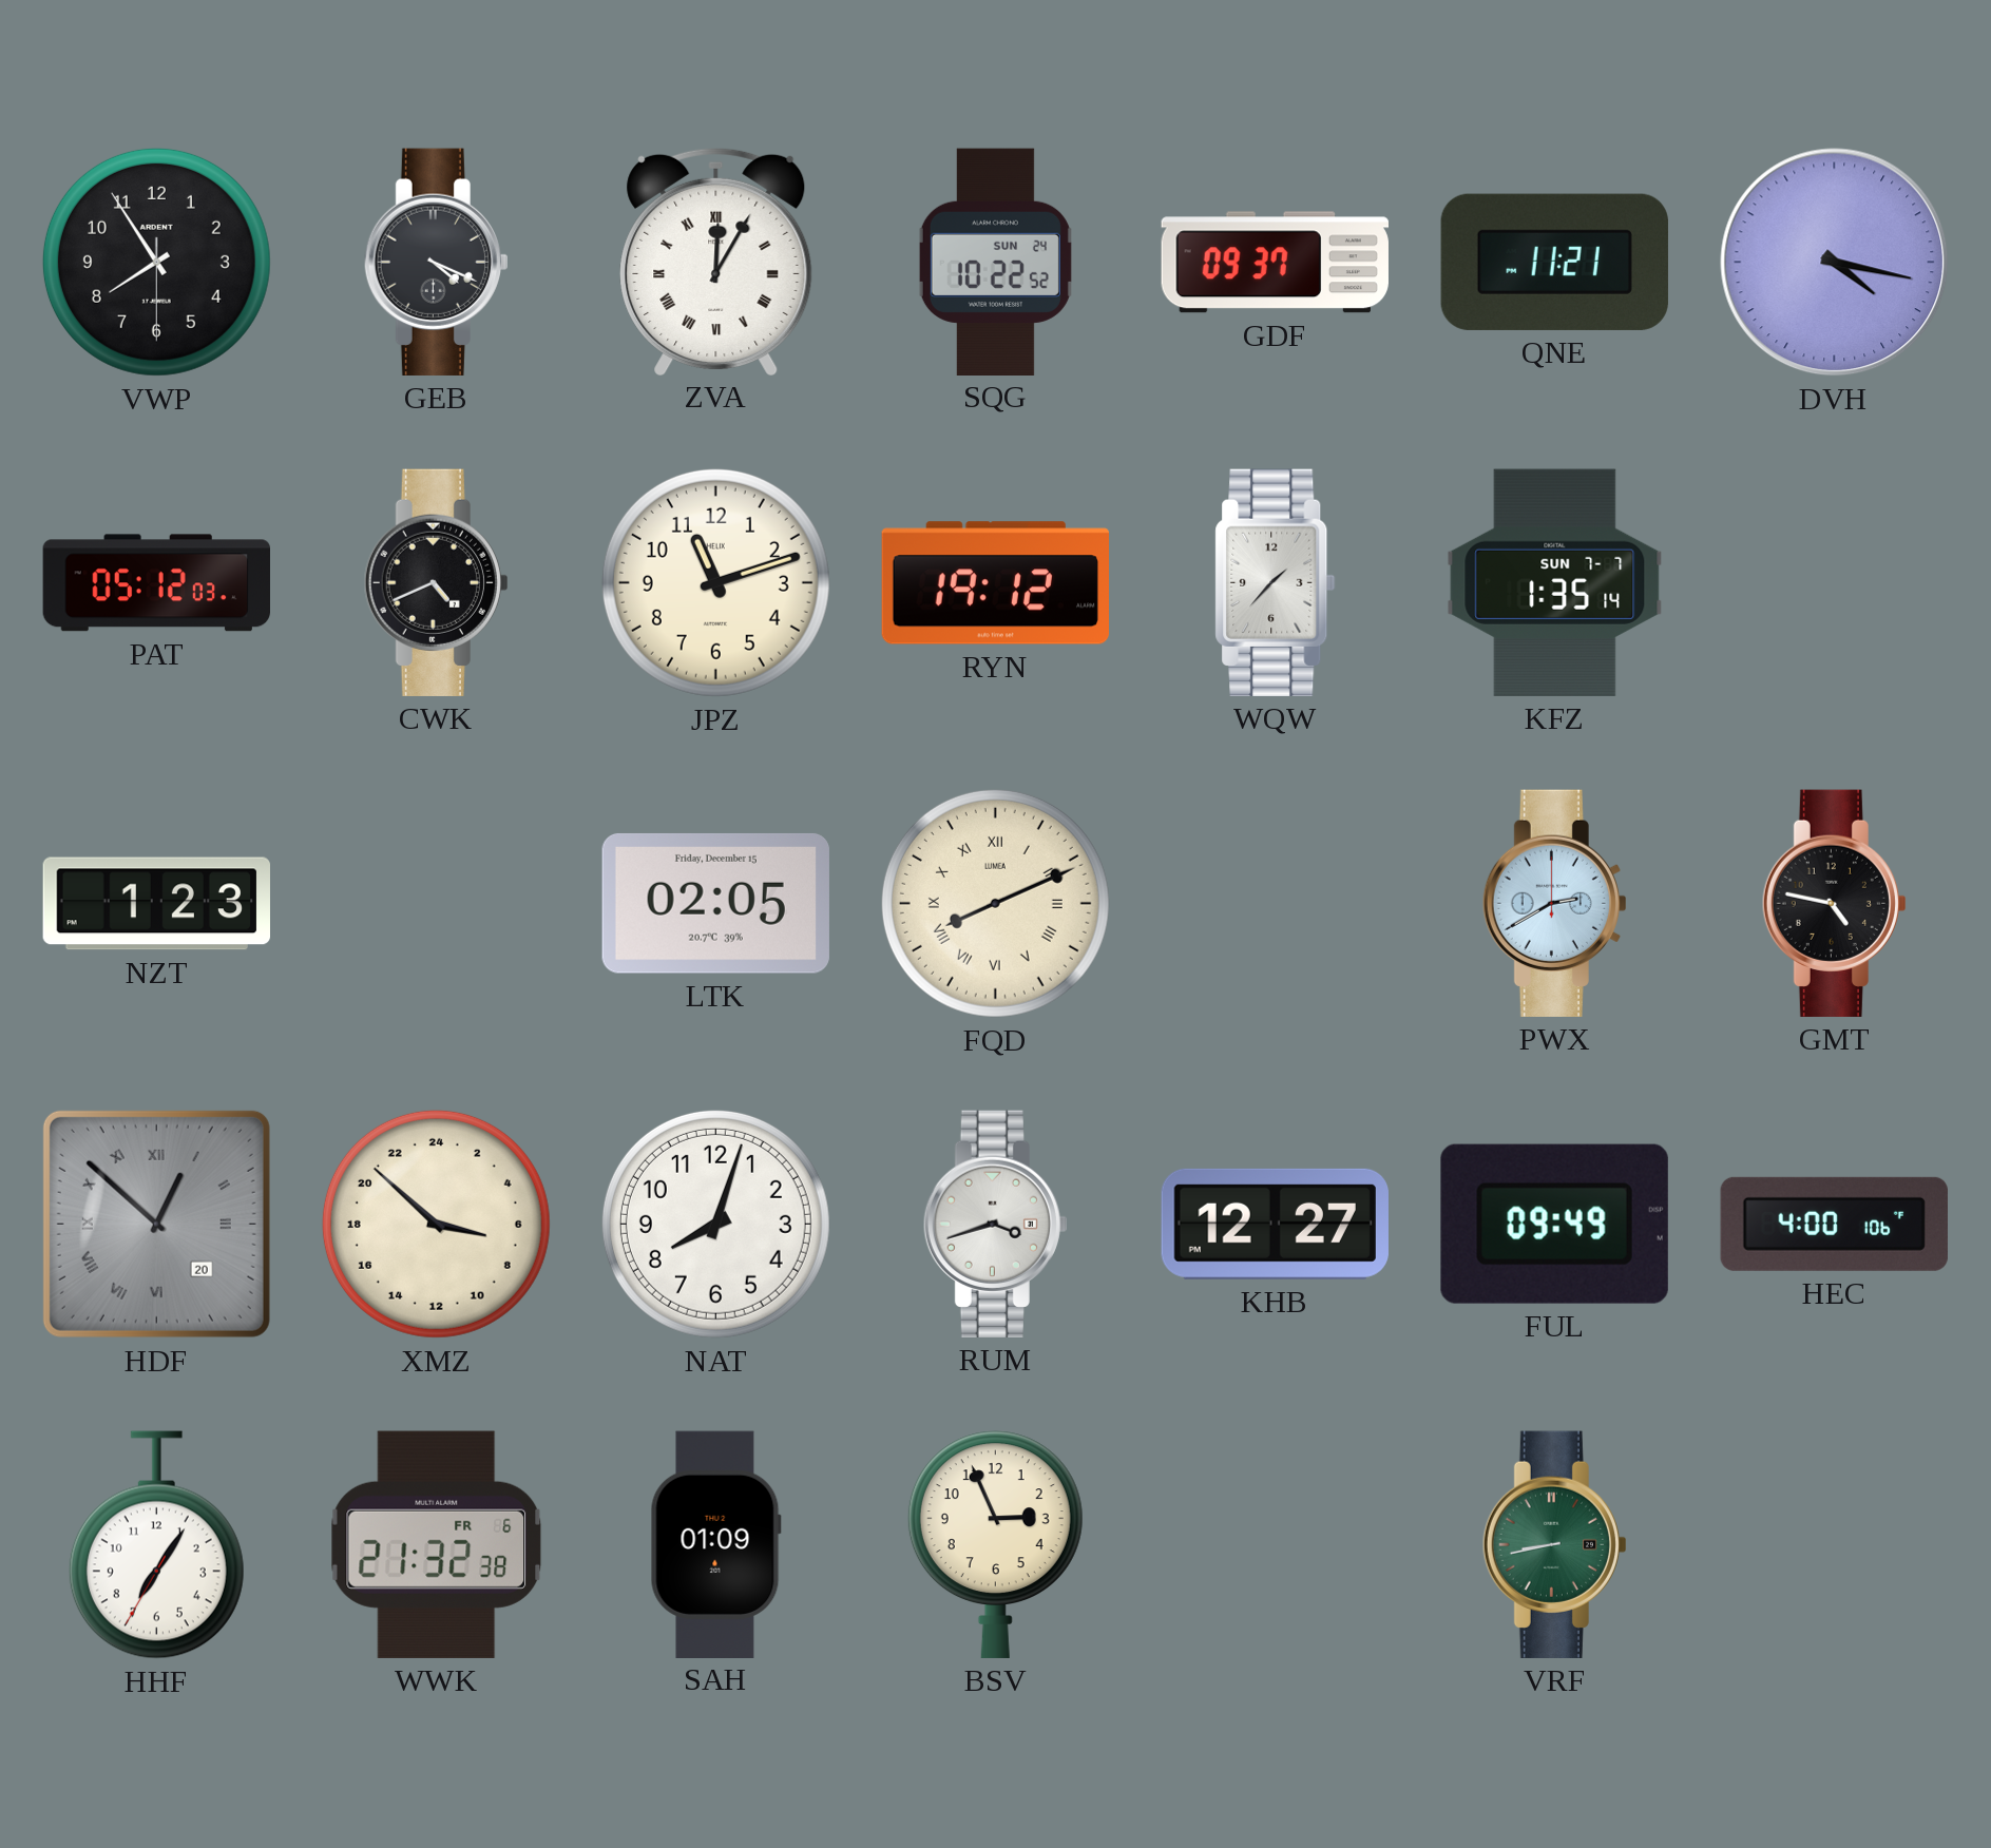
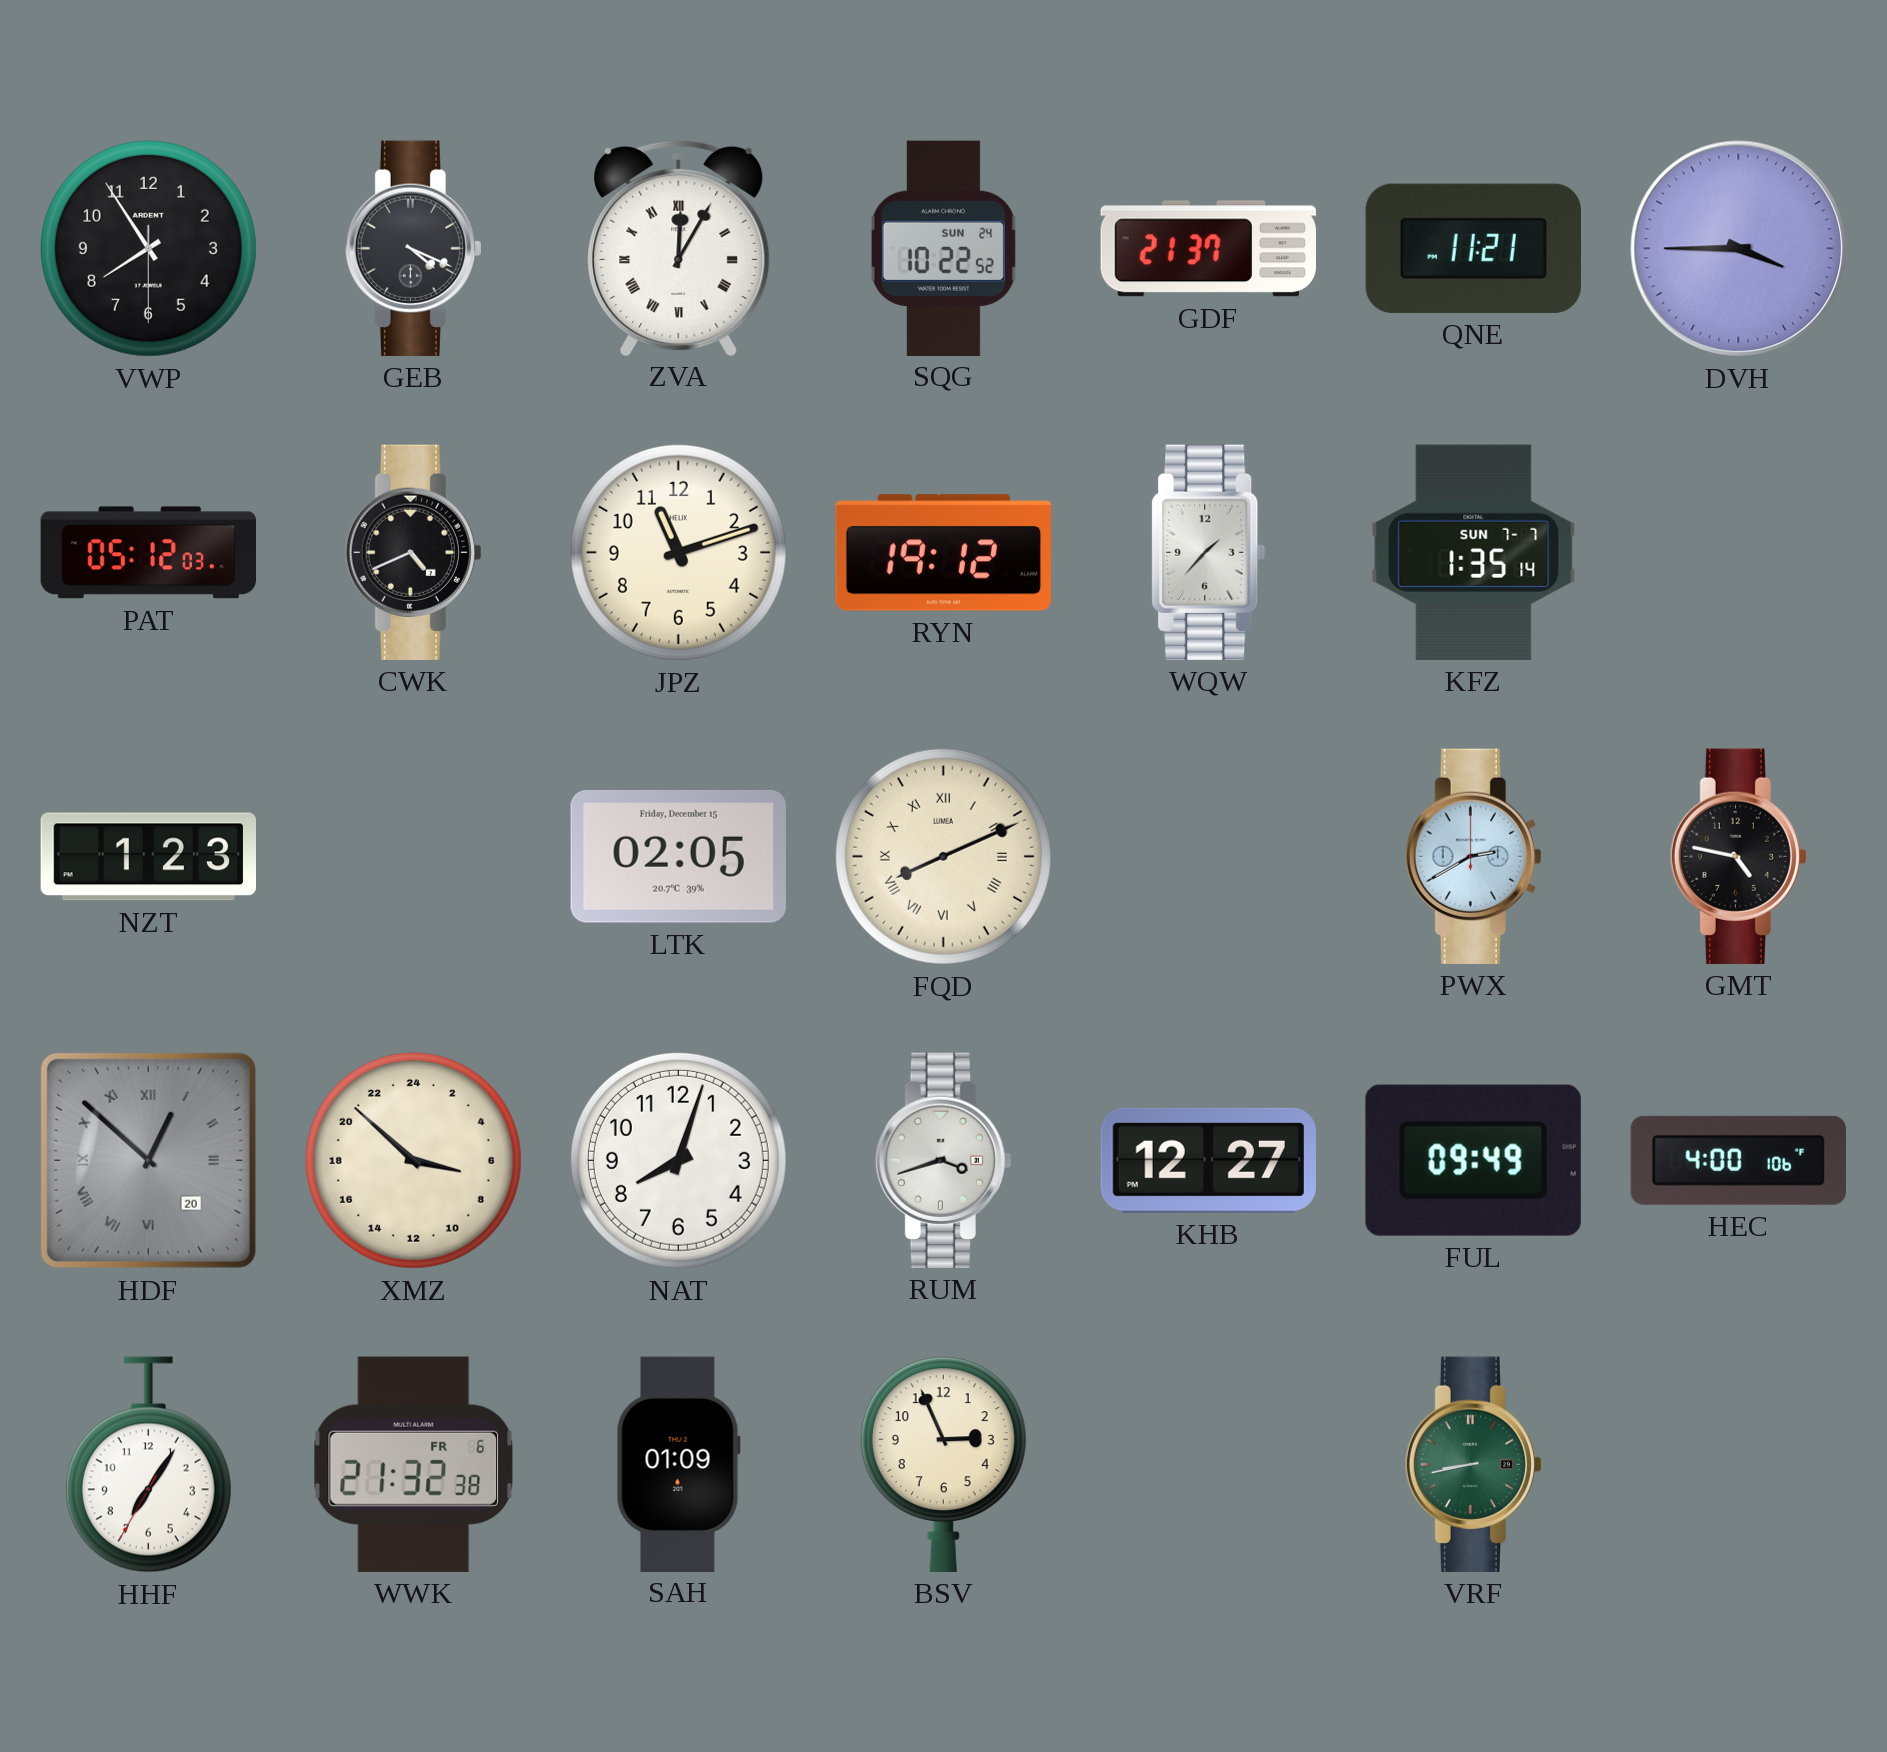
GDF: 09:37 -> 21:37 (1208, 249)
DVH: 4:17 -> 3:45 (1739, 249)
